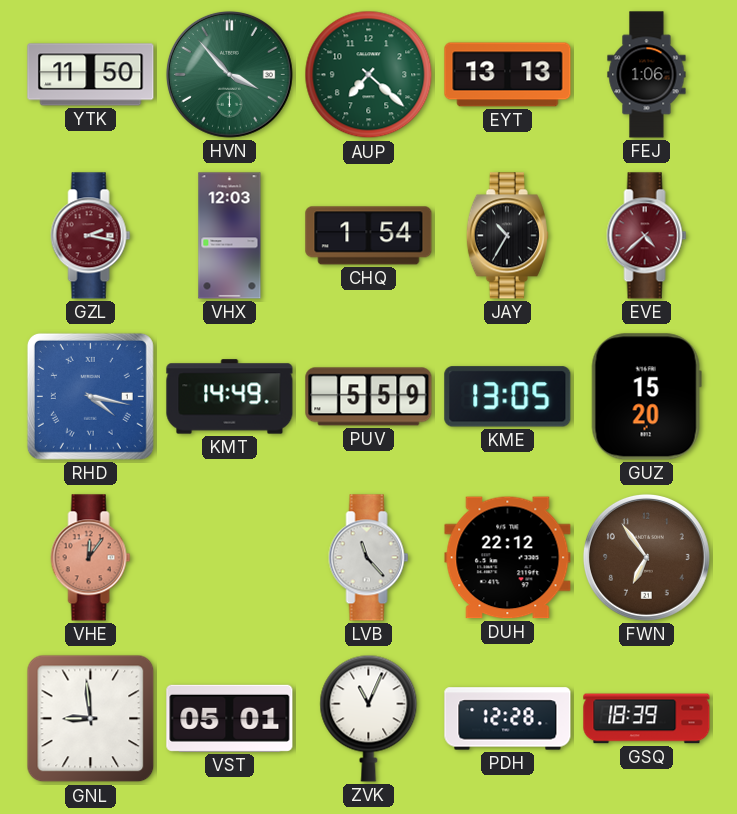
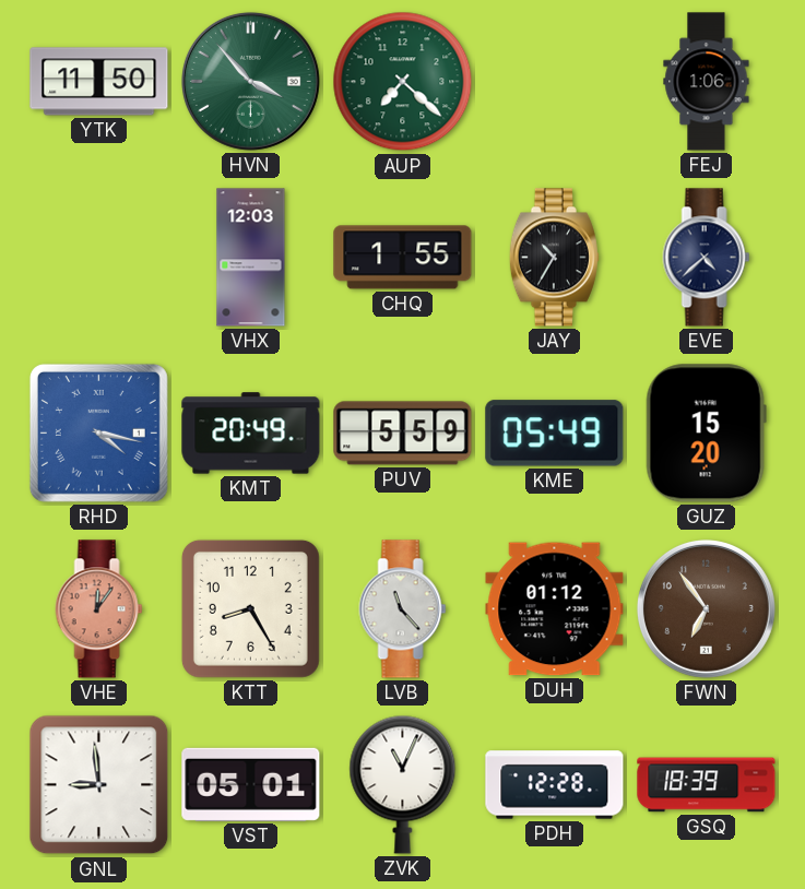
EYT: 13:13 -> none (508, 75)
GZL: 2:17 -> none (91, 236)
CHQ: 1:54 -> 1:55 (403, 258)
EVE dial: burgundy -> navy (707, 258)
KMT: 14:49 -> 20:49 (251, 434)
KME: 13:05 -> 05:49 (555, 434)
KTT: none -> 8:25 (250, 608)
DUH: 22:12 -> 01:12 (555, 609)
